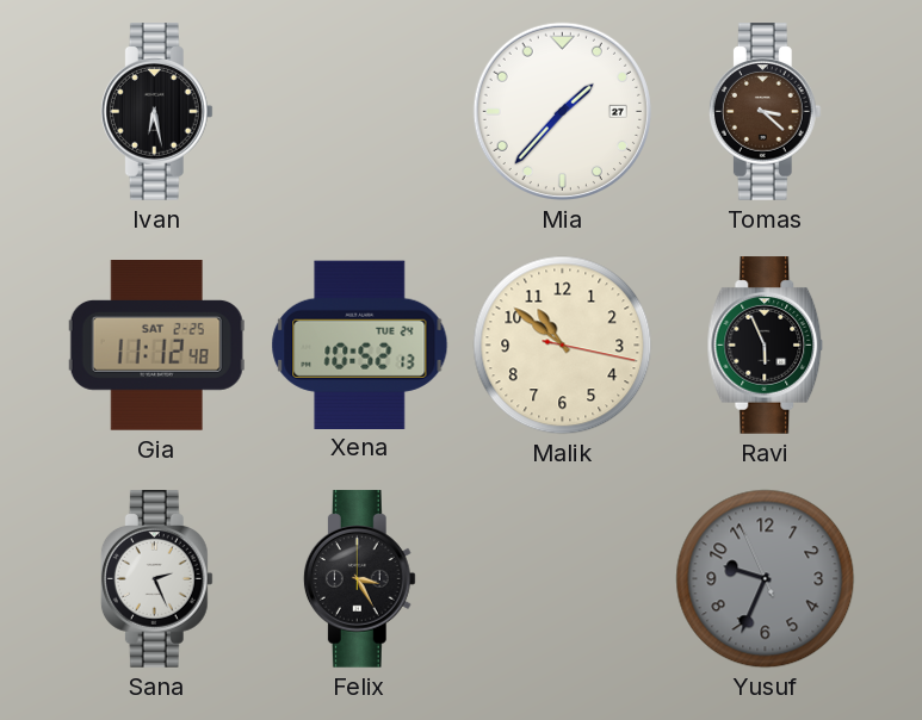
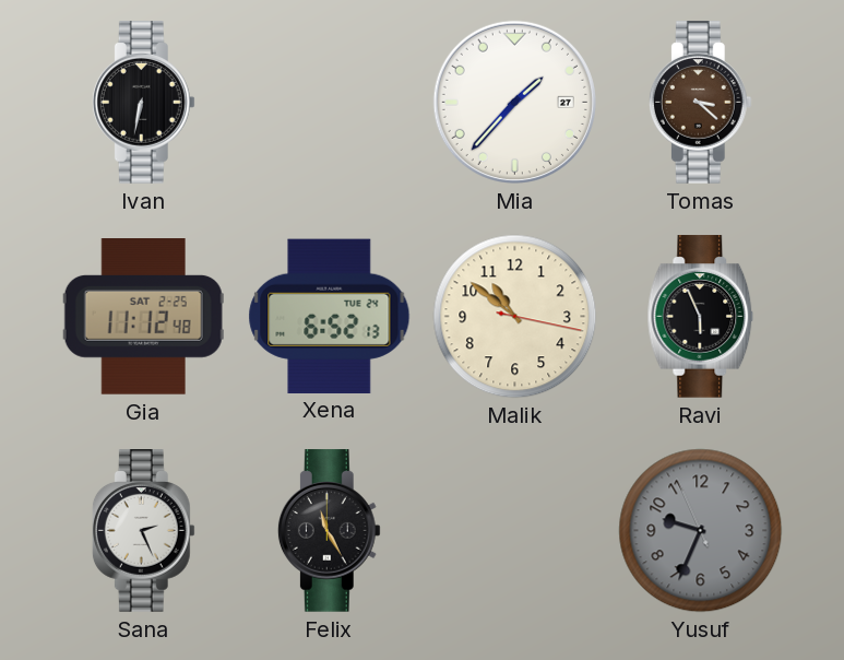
Ivan: 6:28 -> 6:32 (143, 103)
Xena: 10:52 -> 6:52 (330, 316)
Felix: 3:25 -> 11:25 (329, 531)
